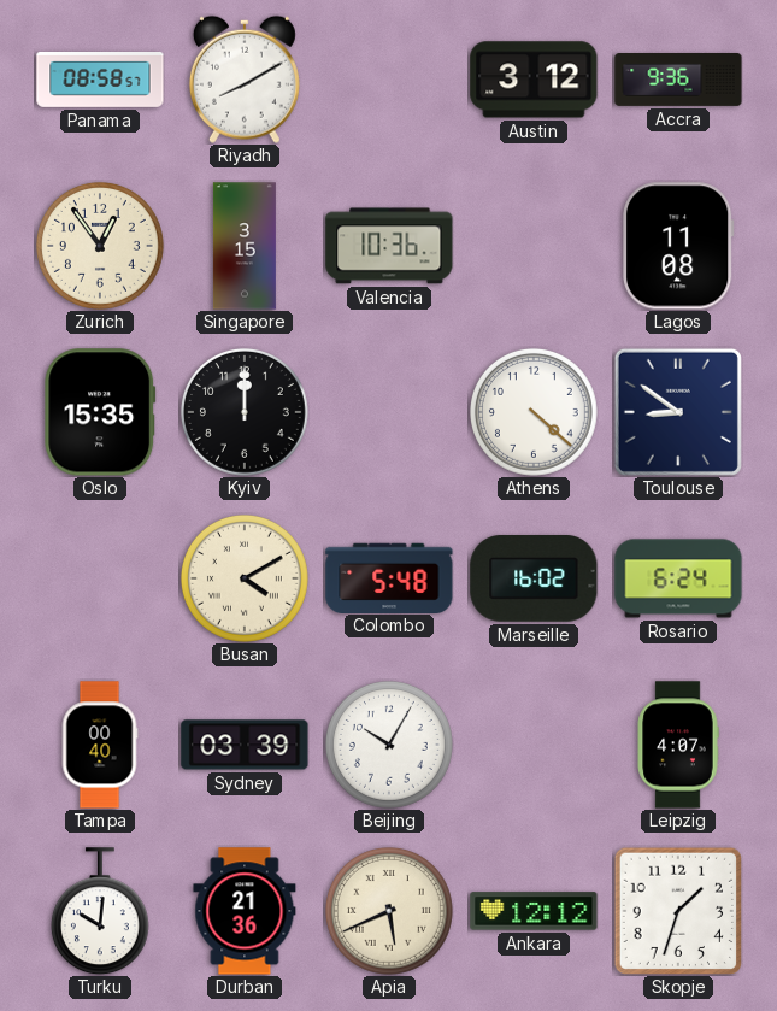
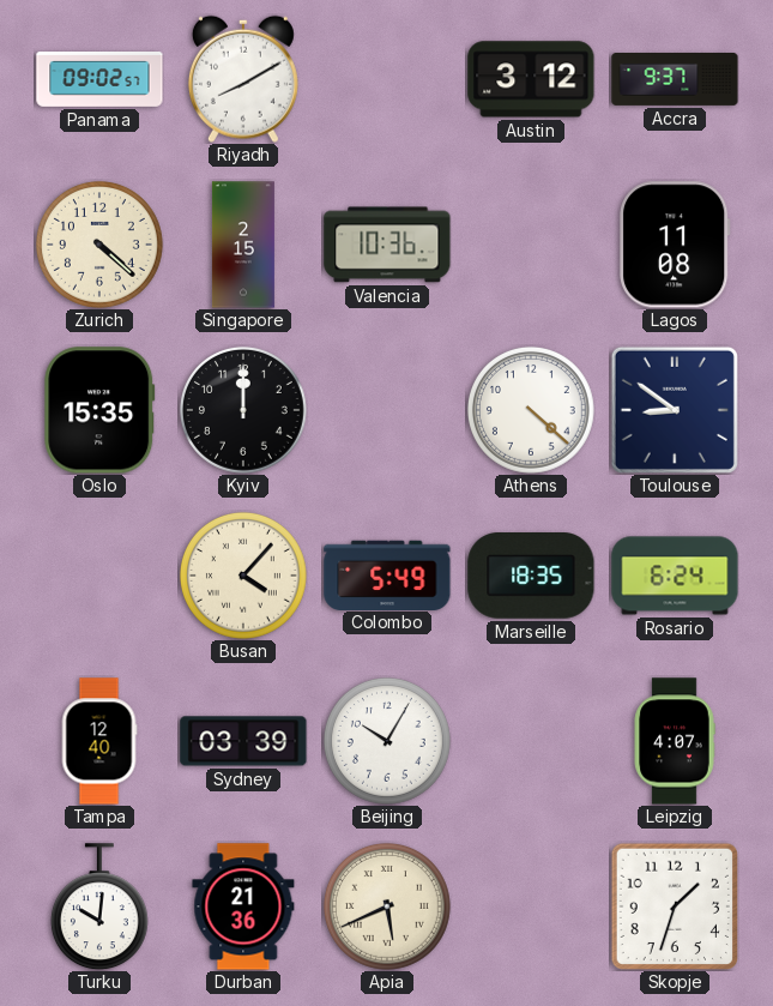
Panama: 08:58 -> 09:02 (99, 80)
Accra: 9:36 -> 9:37 (675, 80)
Zurich: 12:54 -> 4:22 (99, 245)
Singapore: 3:15 -> 2:15 (243, 245)
Busan: 4:10 -> 4:07 (243, 576)
Colombo: 5:48 -> 5:49 (387, 574)
Marseille: 16:02 -> 18:35 (531, 577)
Tampa: 00:40 -> 12:40 (99, 741)
Ankara: 12:12 -> none (534, 911)
